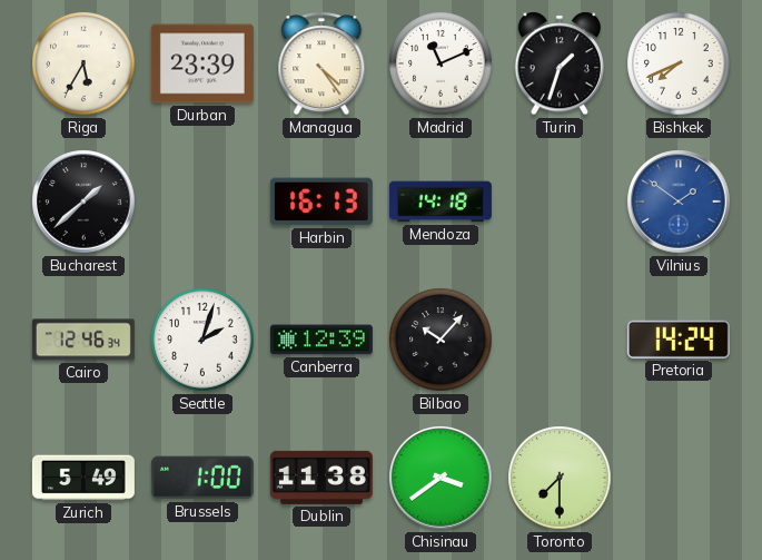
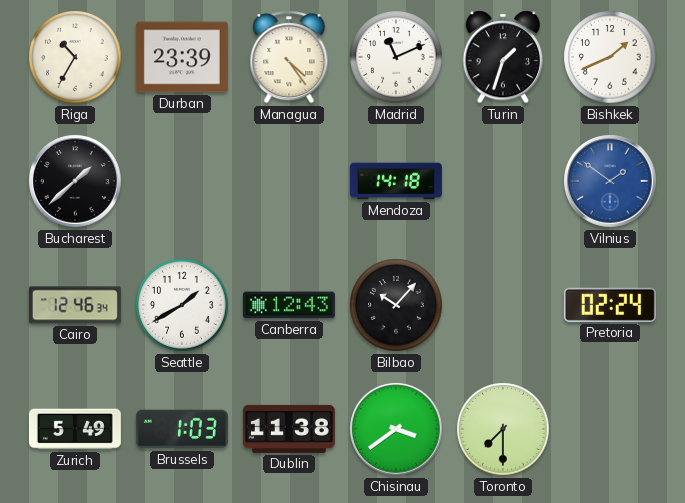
Riga: 5:35 -> 10:35 (75, 57)
Bishkek: 7:41 -> 1:41 (610, 57)
Harbin: 16:13 -> none (321, 202)
Seattle: 2:03 -> 1:40 (182, 305)
Canberra: 12:39 -> 12:43 (289, 305)
Pretoria: 14:24 -> 02:24 (610, 305)
Brussels: 1:00 -> 1:03 (182, 429)
